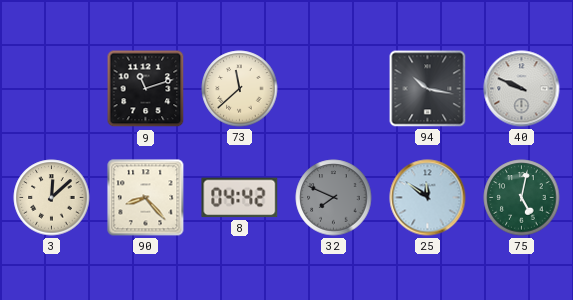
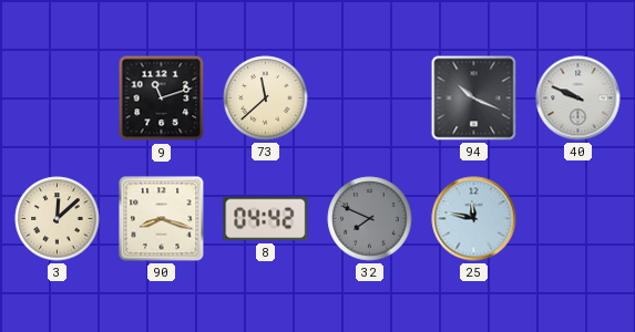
94: 10:17 -> 10:19 (474, 98)
90: 8:23 -> 8:18 (162, 219)
25: 11:51 -> 11:47 (474, 219)
75: 5:02 -> none (522, 198)
